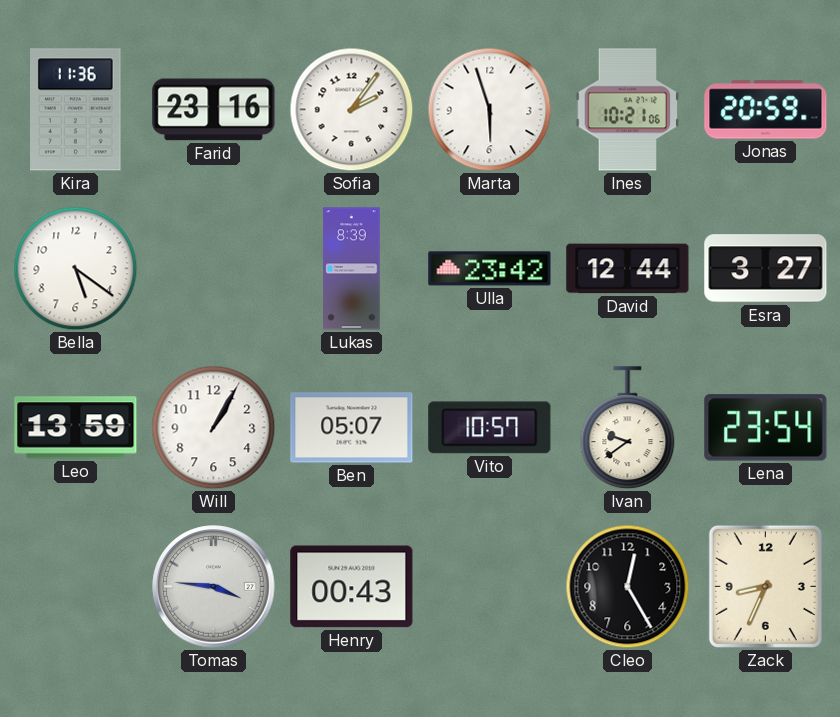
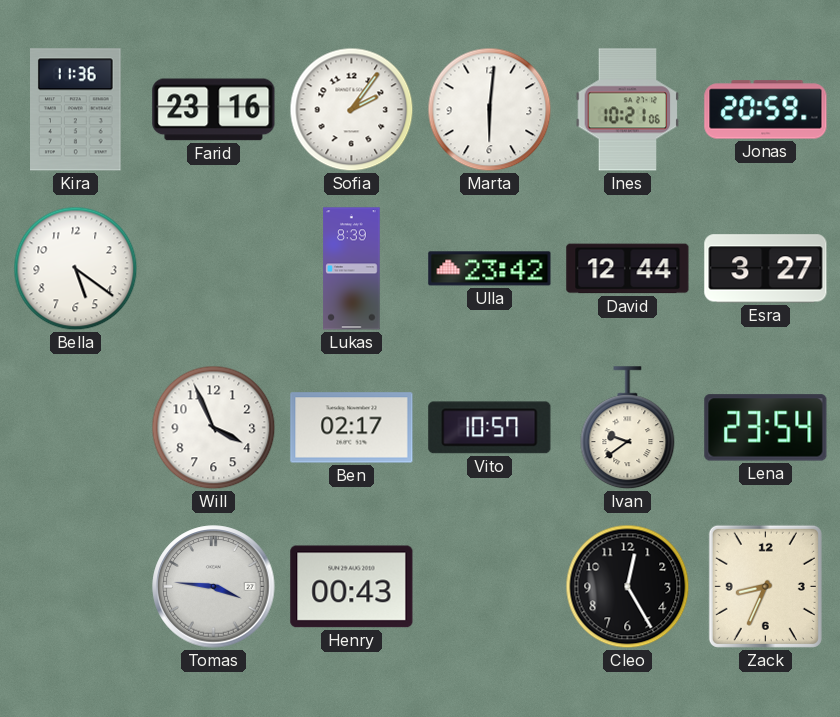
Marta: 5:57 -> 6:01 (490, 110)
Leo: 13:59 -> none (76, 428)
Will: 1:05 -> 3:56 (214, 428)
Ben: 05:07 -> 02:17 (352, 428)
